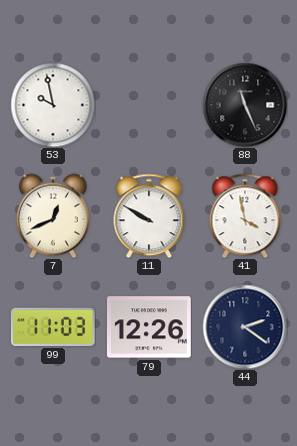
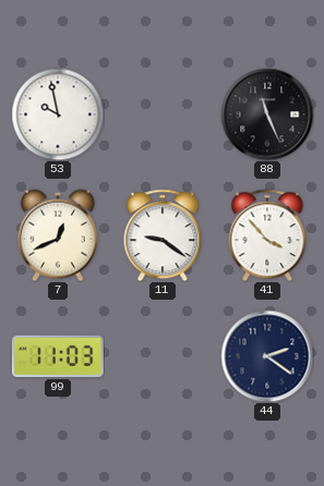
11: 9:50 -> 9:21 (163, 235)
41: 3:58 -> 3:53 (267, 235)
79: 12:26 -> none (149, 327)
